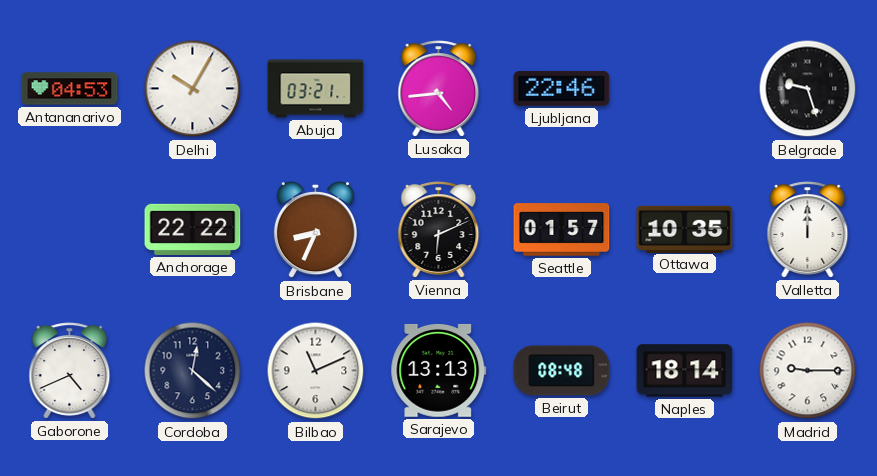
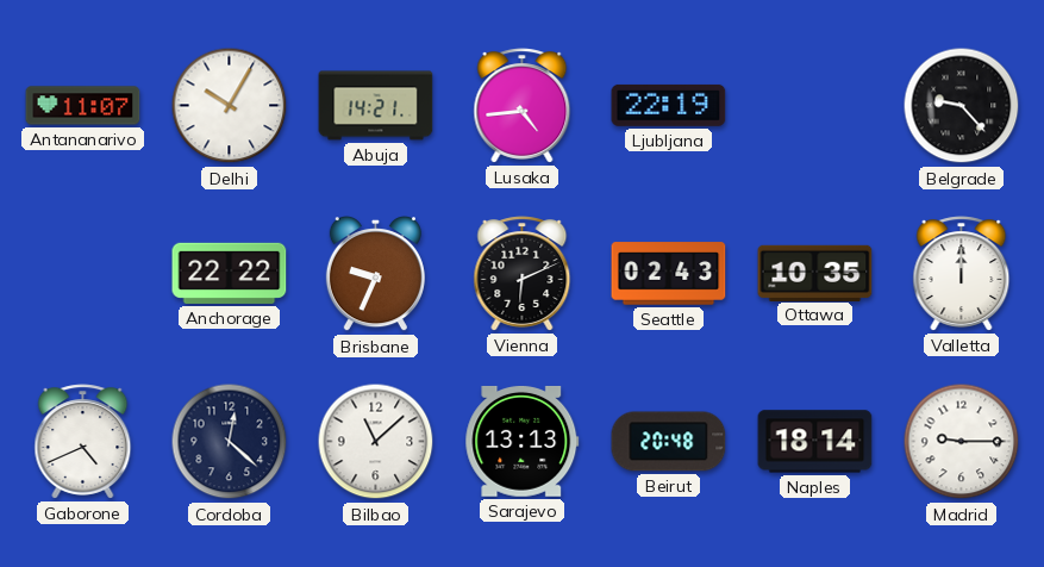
Antananarivo: 04:53 -> 11:07 (83, 106)
Abuja: 03:21 -> 14:21 (376, 106)
Ljubljana: 22:46 -> 22:19 (669, 105)
Belgrade: 9:27 -> 9:23 (962, 106)
Brisbane: 8:34 -> 9:34 (375, 275)
Seattle: 01:57 -> 02:43 (669, 274)
Bilbao: 11:11 -> 11:08 (376, 442)
Beirut: 08:48 -> 20:48 (669, 442)
